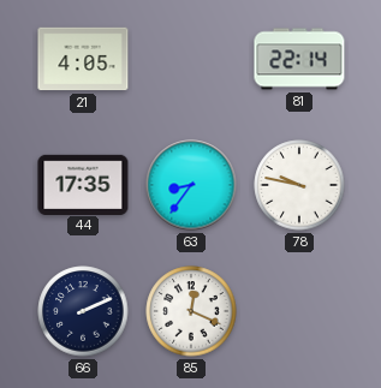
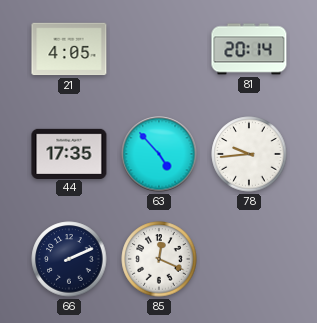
81: 22:14 -> 20:14 (249, 49)
63: 8:36 -> 4:53 (159, 154)
78: 9:47 -> 9:44 (249, 154)
